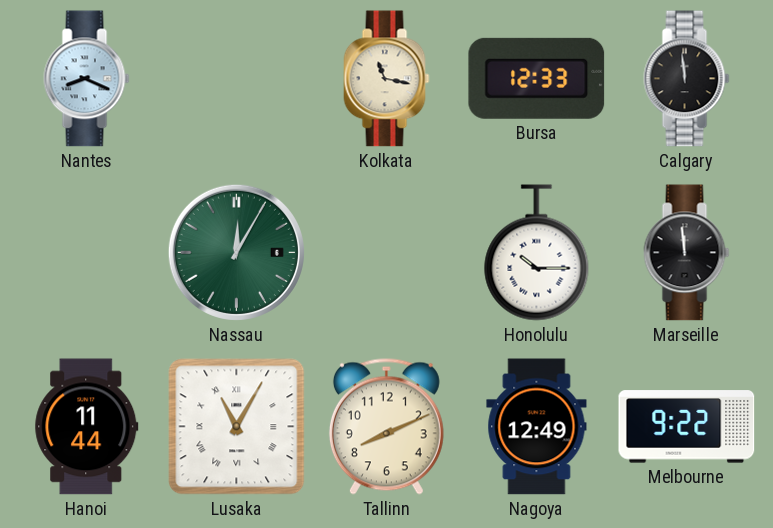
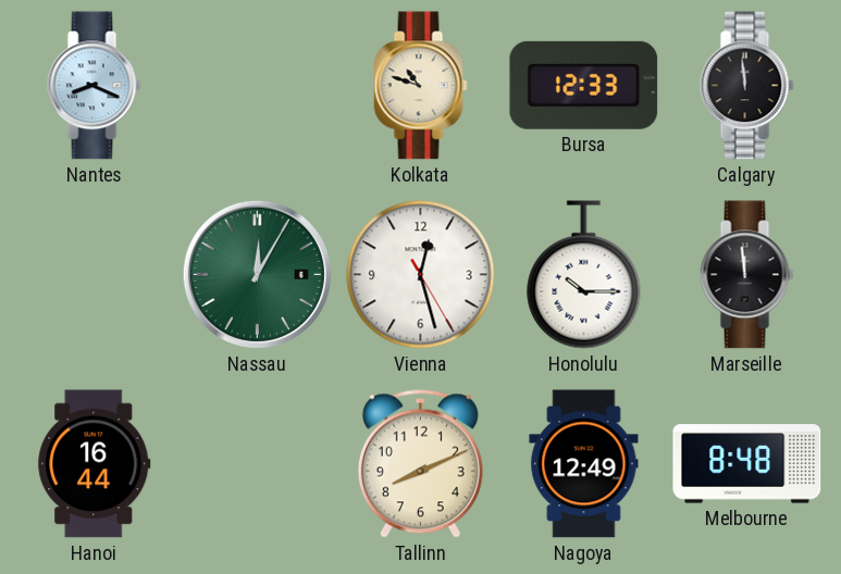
Kolkata: 11:17 -> 10:48 (421, 86)
Vienna: none -> 12:27 (421, 275)
Hanoi: 11:44 -> 16:44 (95, 464)
Lusaka: 11:05 -> none (237, 427)
Melbourne: 9:22 -> 8:48 (747, 464)
